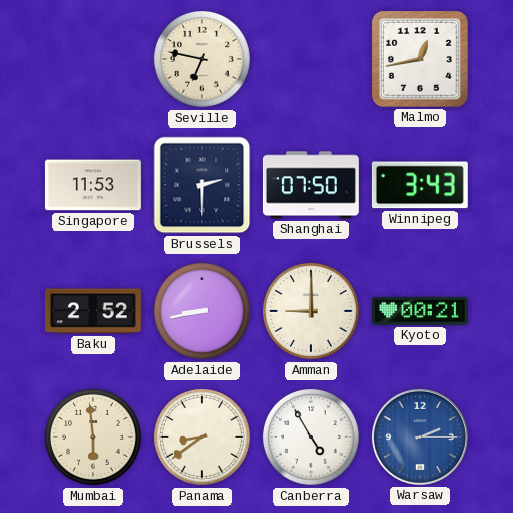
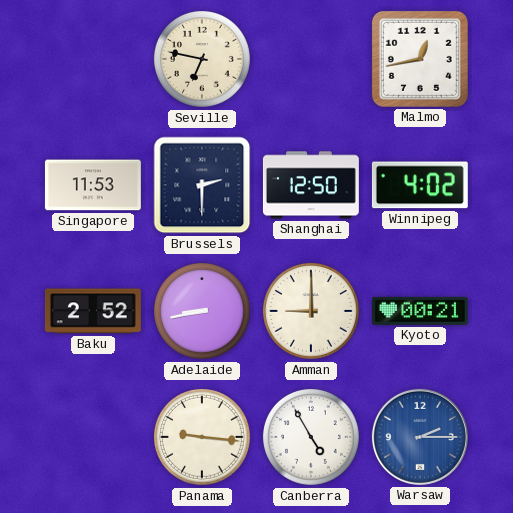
Shanghai: 07:50 -> 12:50 (311, 185)
Winnipeg: 3:43 -> 4:02 (420, 185)
Mumbai: 5:59 -> none (93, 437)
Panama: 8:39 -> 9:16 (202, 437)
